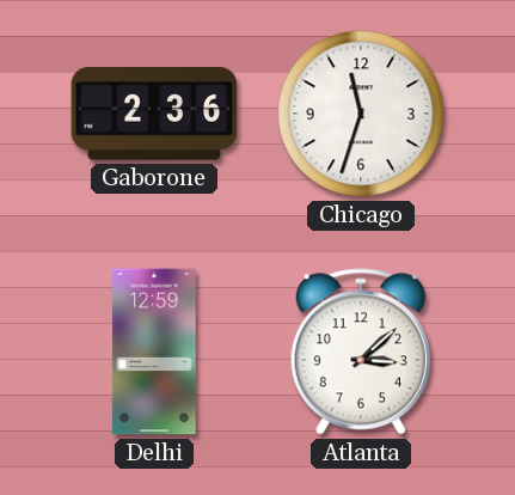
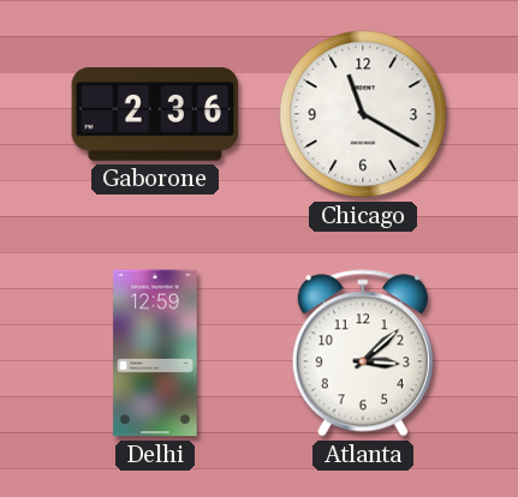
Chicago: 11:33 -> 11:20 (363, 114)
